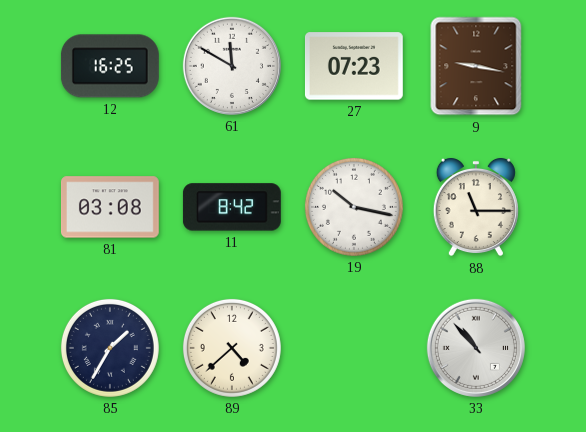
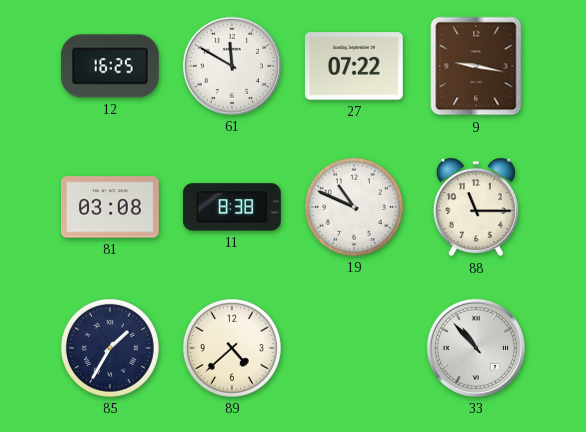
27: 07:23 -> 07:22 (354, 66)
11: 8:42 -> 8:38 (232, 207)
19: 10:17 -> 10:49 (354, 207)
